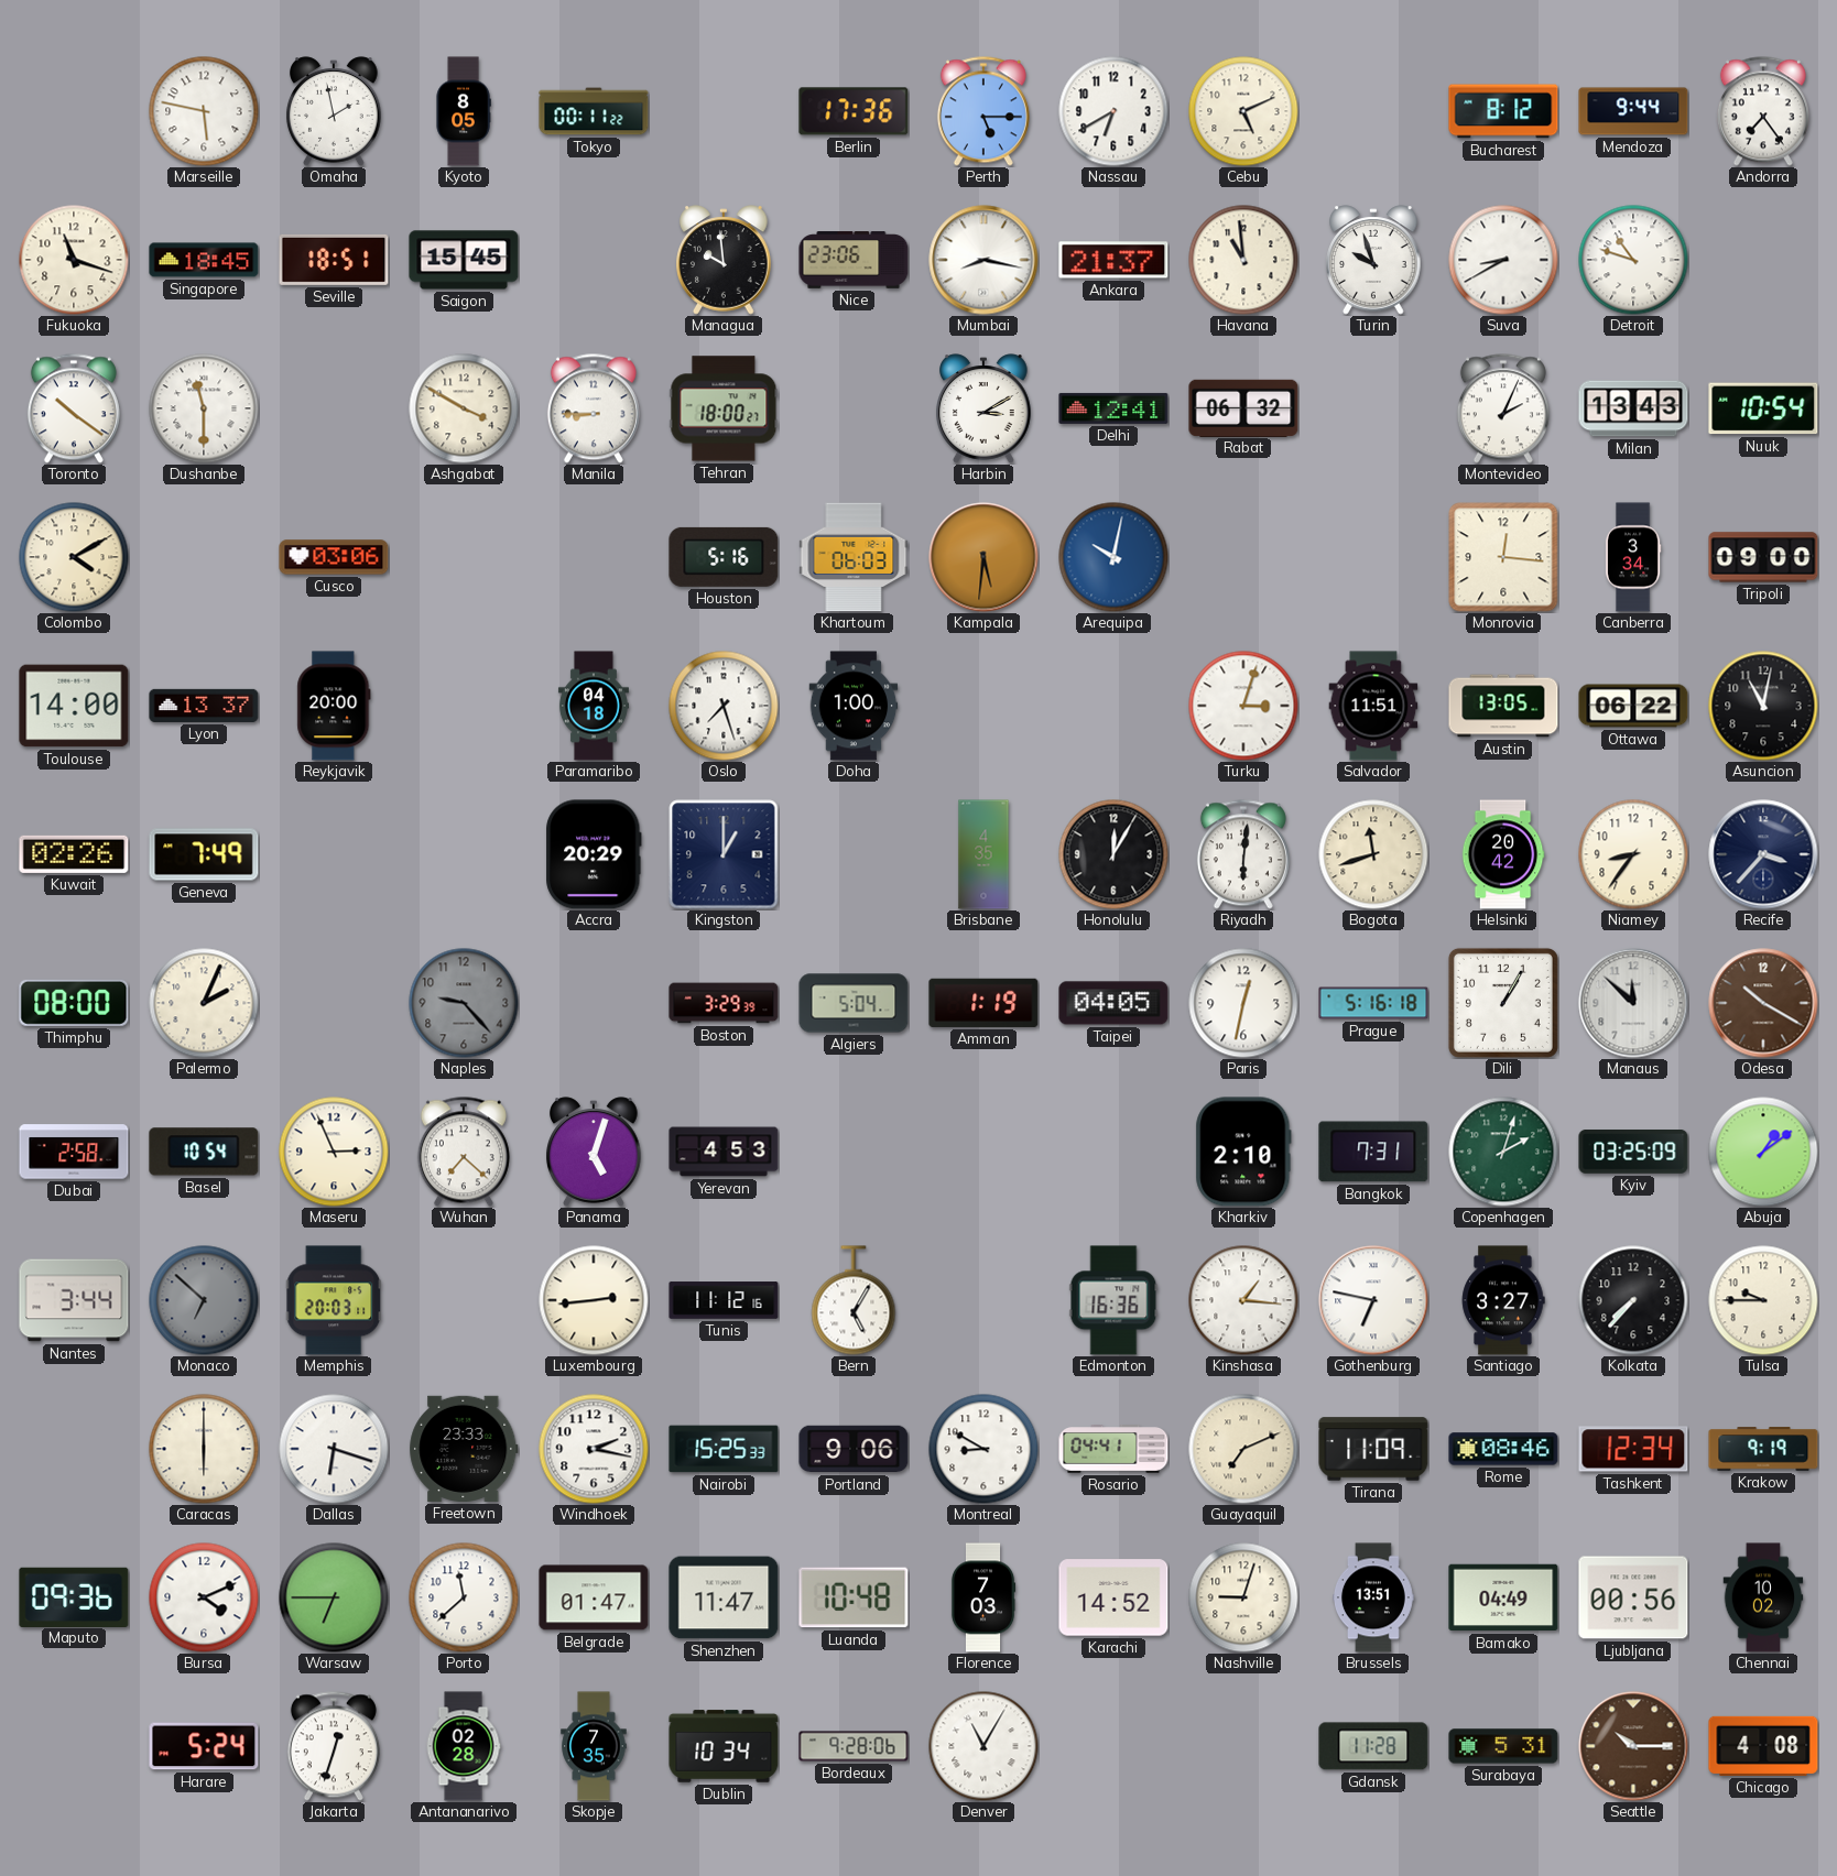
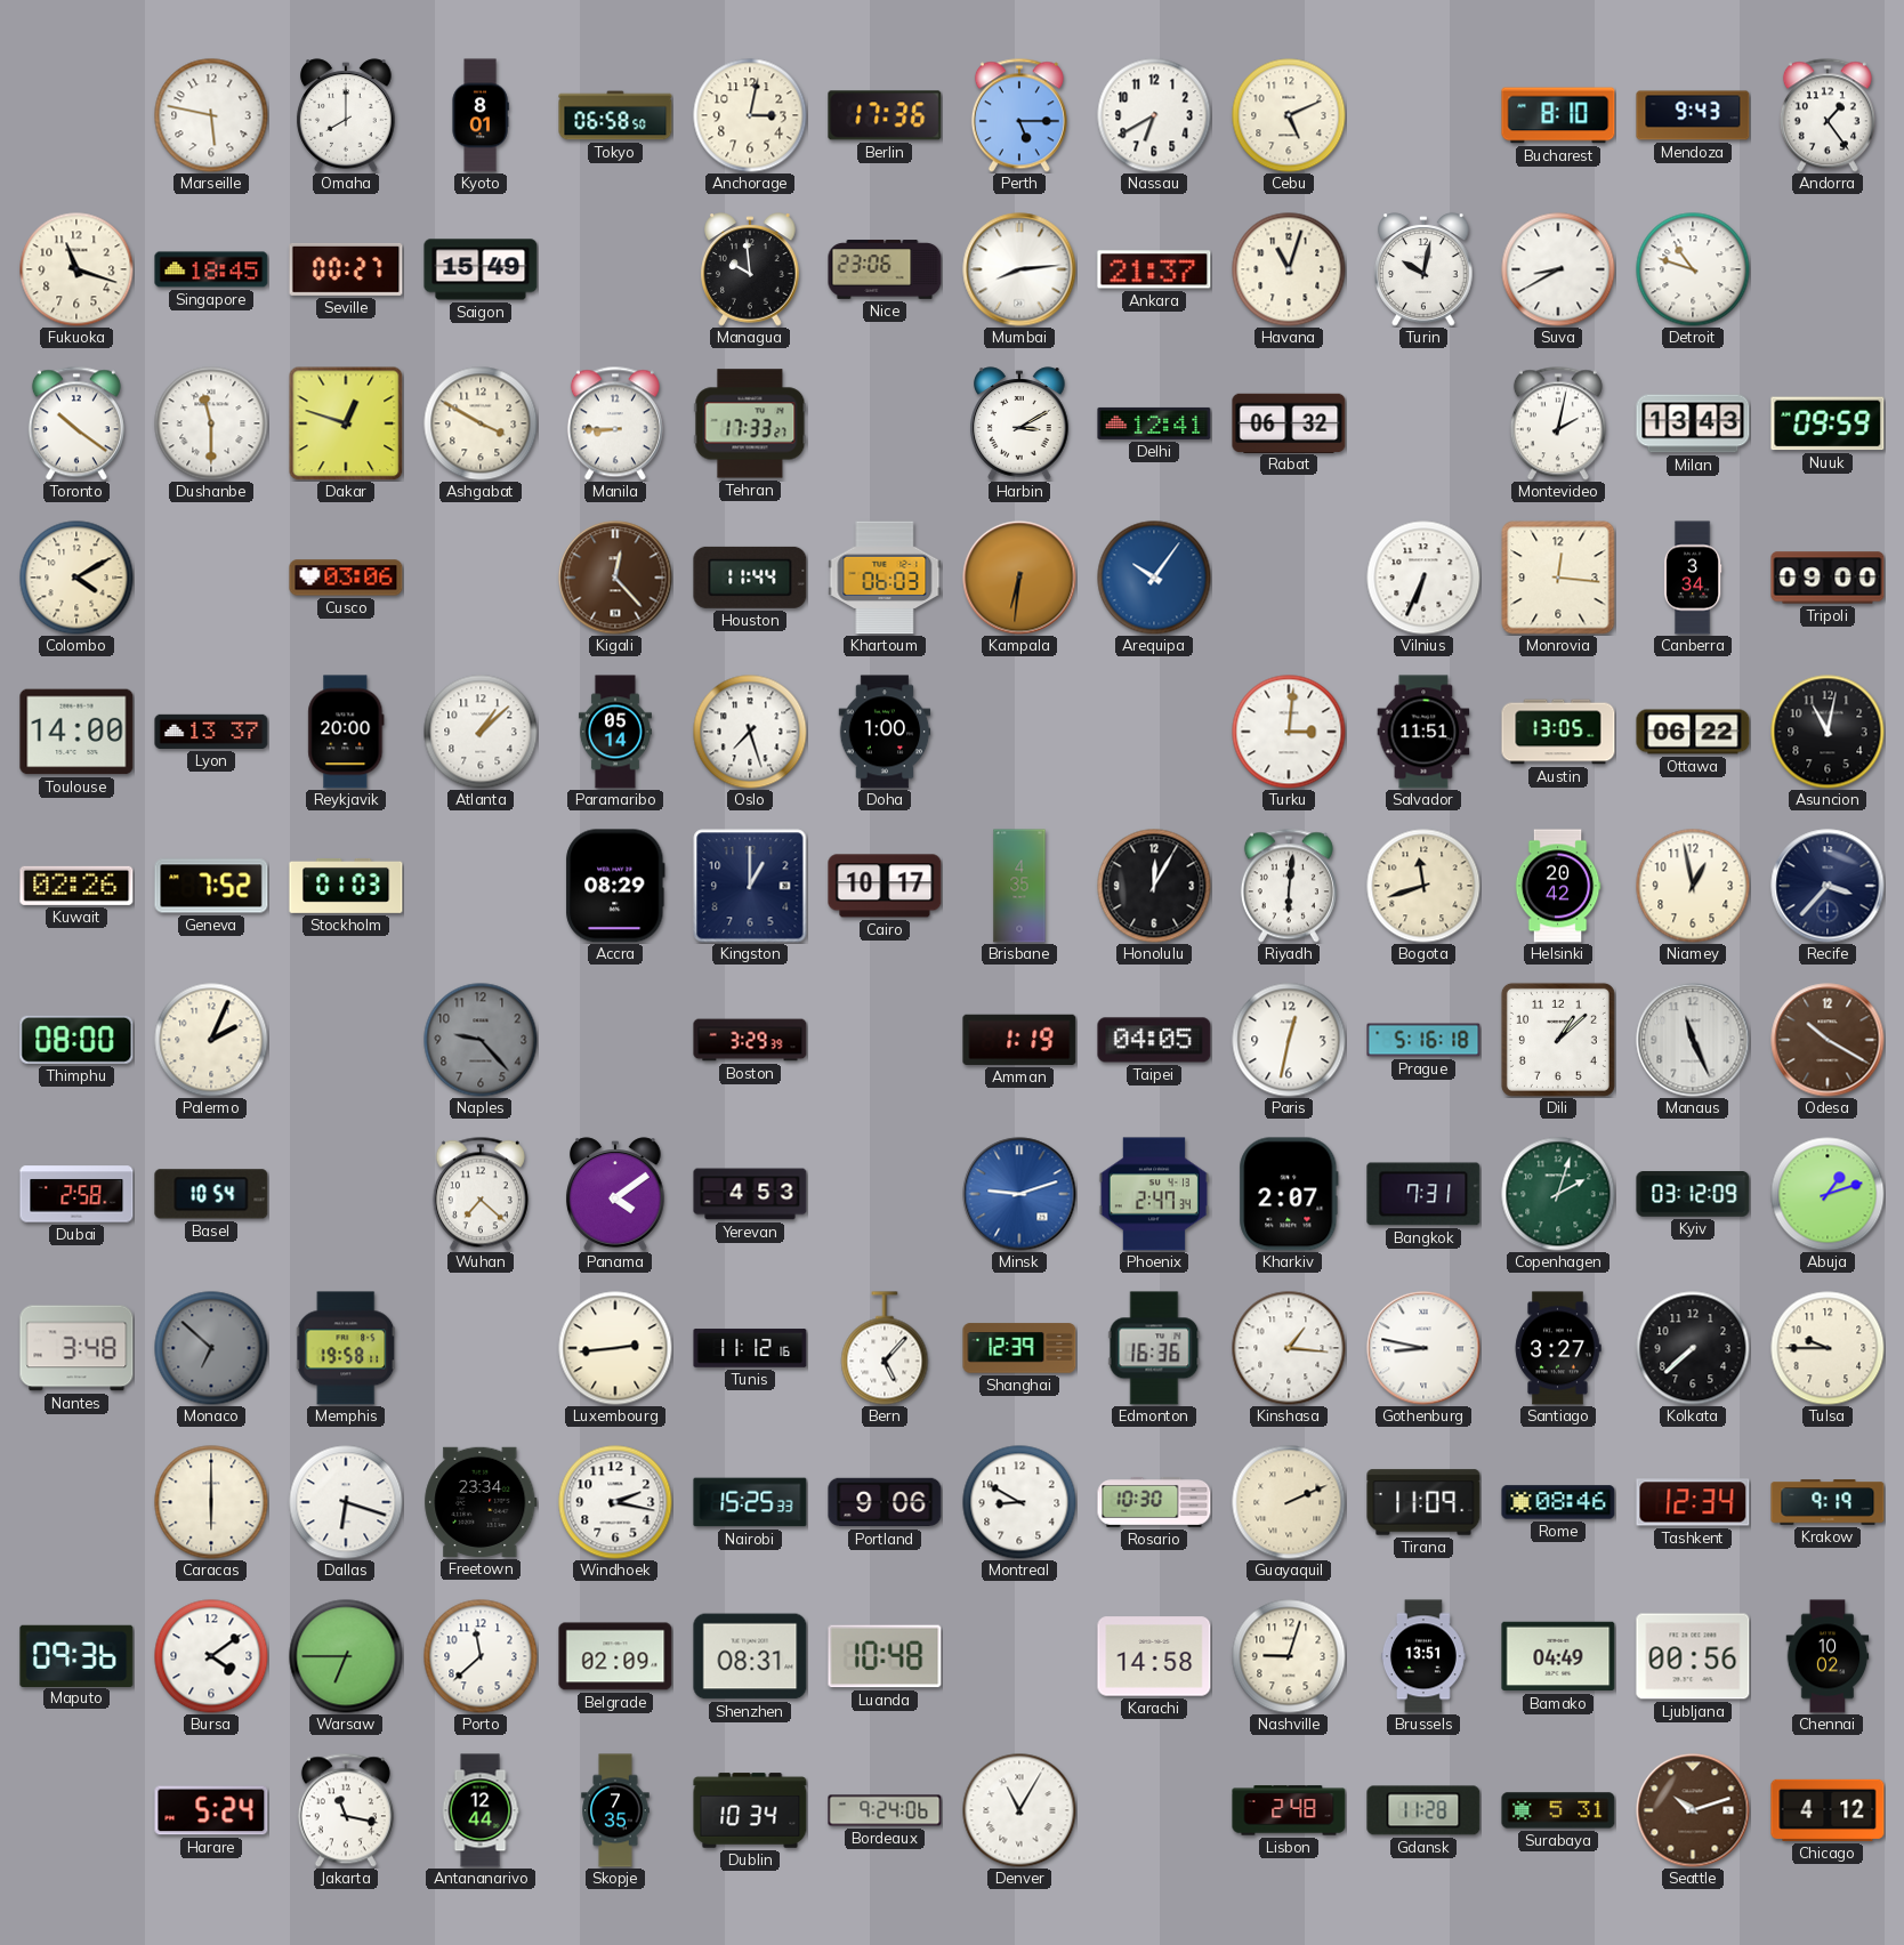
Omaha: 1:58 -> 8:00 (346, 115)
Kyoto: 8:05 -> 8:01 (481, 115)
Tokyo: 00:11 -> 06:58 (615, 115)
Anchorage: none -> 3:02 (750, 115)
Bucharest: 8:12 -> 8:10 (1558, 115)
Mendoza: 9:44 -> 9:43 (1693, 115)
Andorra: 7:24 -> 1:24 (1828, 115)
Seville: 18:51 -> 00:27 (346, 269)
Saigon: 15:45 -> 15:49 (481, 269)
Mumbai: 8:17 -> 8:14 (1019, 269)
Havana: 10:59 -> 11:03 (1289, 269)
Turin: 9:57 -> 10:02 (1423, 269)
Dakar: none -> 12:48 (346, 423)
Tehran: 18:00 -> 17:33 (750, 423)
Montevideo: 2:04 -> 2:02 (1558, 423)
Nuuk: 10:54 -> 09:59 (1828, 423)
Kigali: none -> 12:23 (615, 578)
Houston: 5:16 -> 11:44 (750, 578)
Kampala: 5:31 -> 6:31 (1019, 578)
Arequipa: 10:02 -> 10:06 (1154, 578)
Vilnius: none -> 6:34 (1423, 578)
Atlanta: none -> 1:08 (481, 732)
Paramaribo: 04:18 -> 05:14 (615, 732)
Turku: 3:03 -> 3:01 (1289, 732)
Geneva: 7:49 -> 7:52 (211, 886)
Stockholm: none -> 01:03 (346, 886)
Accra: 20:29 -> 08:29 (615, 886)
Cairo: none -> 10:17 (885, 886)
Niamey: 8:36 -> 12:58 (1693, 886)
Algiers: 5:04 -> none (854, 1003)
Dili: 1:05 -> 1:08 (1558, 1040)
Manaus: 11:52 -> 11:26 (1693, 1040)
Maseru: 2:56 -> none (334, 1152)
Panama: 5:03 -> 4:09 (615, 1194)
Minsk: none -> 9:12 (1019, 1194)
Phoenix: none -> 2:47 (1154, 1194)
Kharkiv: 2:10 -> 2:07 (1289, 1194)
Kyiv: 03:25 -> 03:12 (1693, 1194)
Abuja: 1:09 -> 1:12 (1828, 1194)
Nantes: 3:44 -> 3:48 (76, 1348)
Memphis: 20:03 -> 19:58 (346, 1348)
Bern: 5:05 -> 5:07 (885, 1348)
Shanghai: none -> 12:39 (1019, 1348)
Gothenburg: 6:47 -> 8:47 (1423, 1348)
Kolkata: 7:37 -> 7:38 (1693, 1348)
Freetown: 23:33 -> 23:34 (481, 1502)
Rosario: 04:41 -> 10:30 (1154, 1503)
Guayaquil: 7:11 -> 2:11 (1289, 1502)
Bursa: 4:11 -> 4:09 (211, 1656)
Belgrade: 01:47 -> 02:09 (615, 1656)
Shenzhen: 11:47 -> 08:31 (750, 1656)
Florence: 7:03 -> none (983, 1597)
Karachi: 14:52 -> 14:58 (1154, 1656)
Jakarta: 12:33 -> 11:17 (346, 1810)
Antananarivo: 02:28 -> 12:44 (481, 1810)
Bordeaux: 9:28 -> 9:24 (885, 1810)
Lisbon: none -> 2:48 (1289, 1810)
Seattle: 10:15 -> 10:12 (1693, 1810)
Chicago: 4:08 -> 4:12 (1828, 1810)
